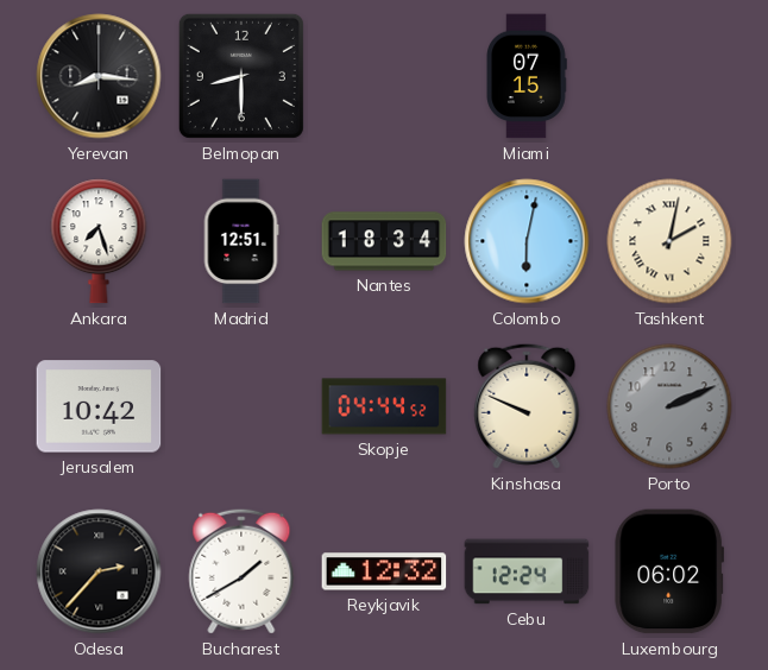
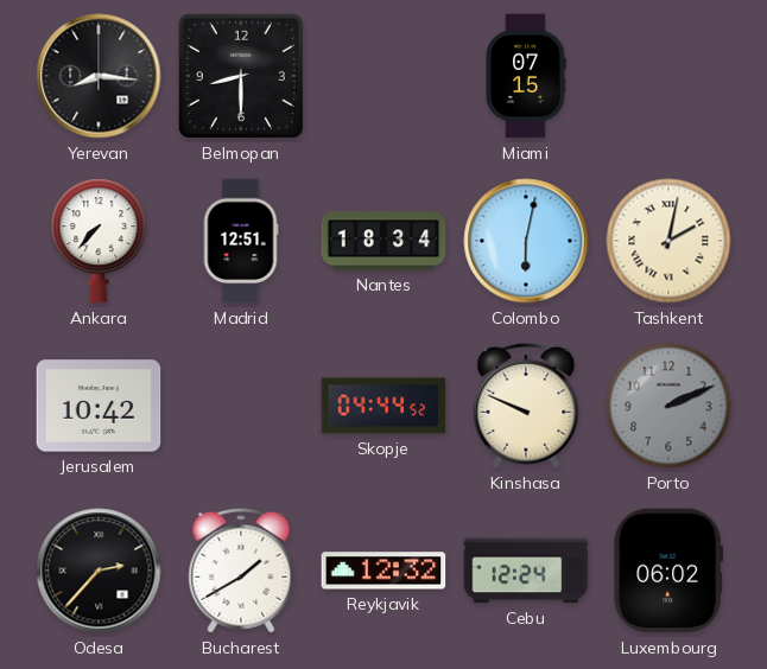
Ankara: 7:27 -> 7:37 (99, 241)
